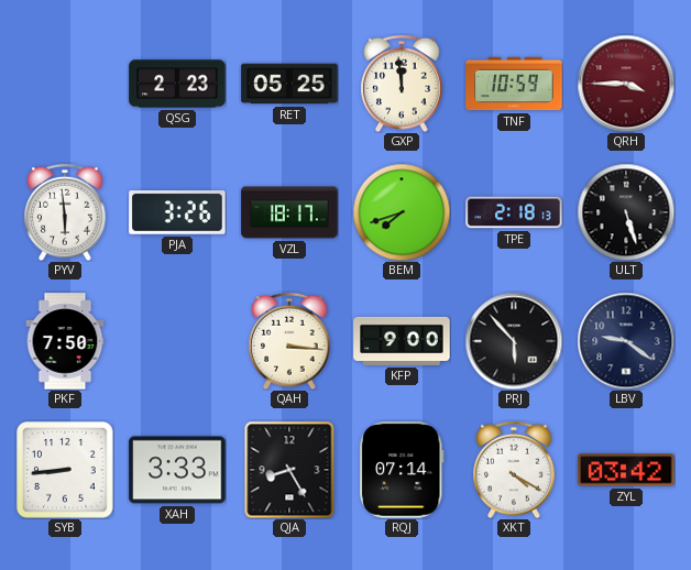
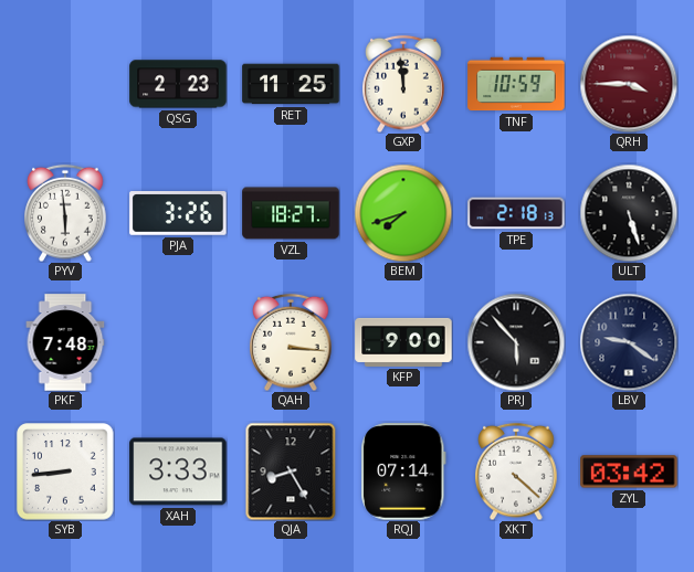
RET: 05:25 -> 11:25 (291, 84)
VZL: 18:17 -> 18:27 (291, 213)
PKF: 7:50 -> 7:48 (65, 342)
XKT: 4:20 -> 4:22 (516, 472)
